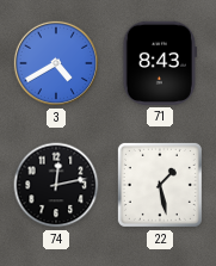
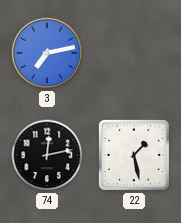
3: 4:40 -> 7:13 (47, 53)
71: 8:43 -> none (160, 63)
